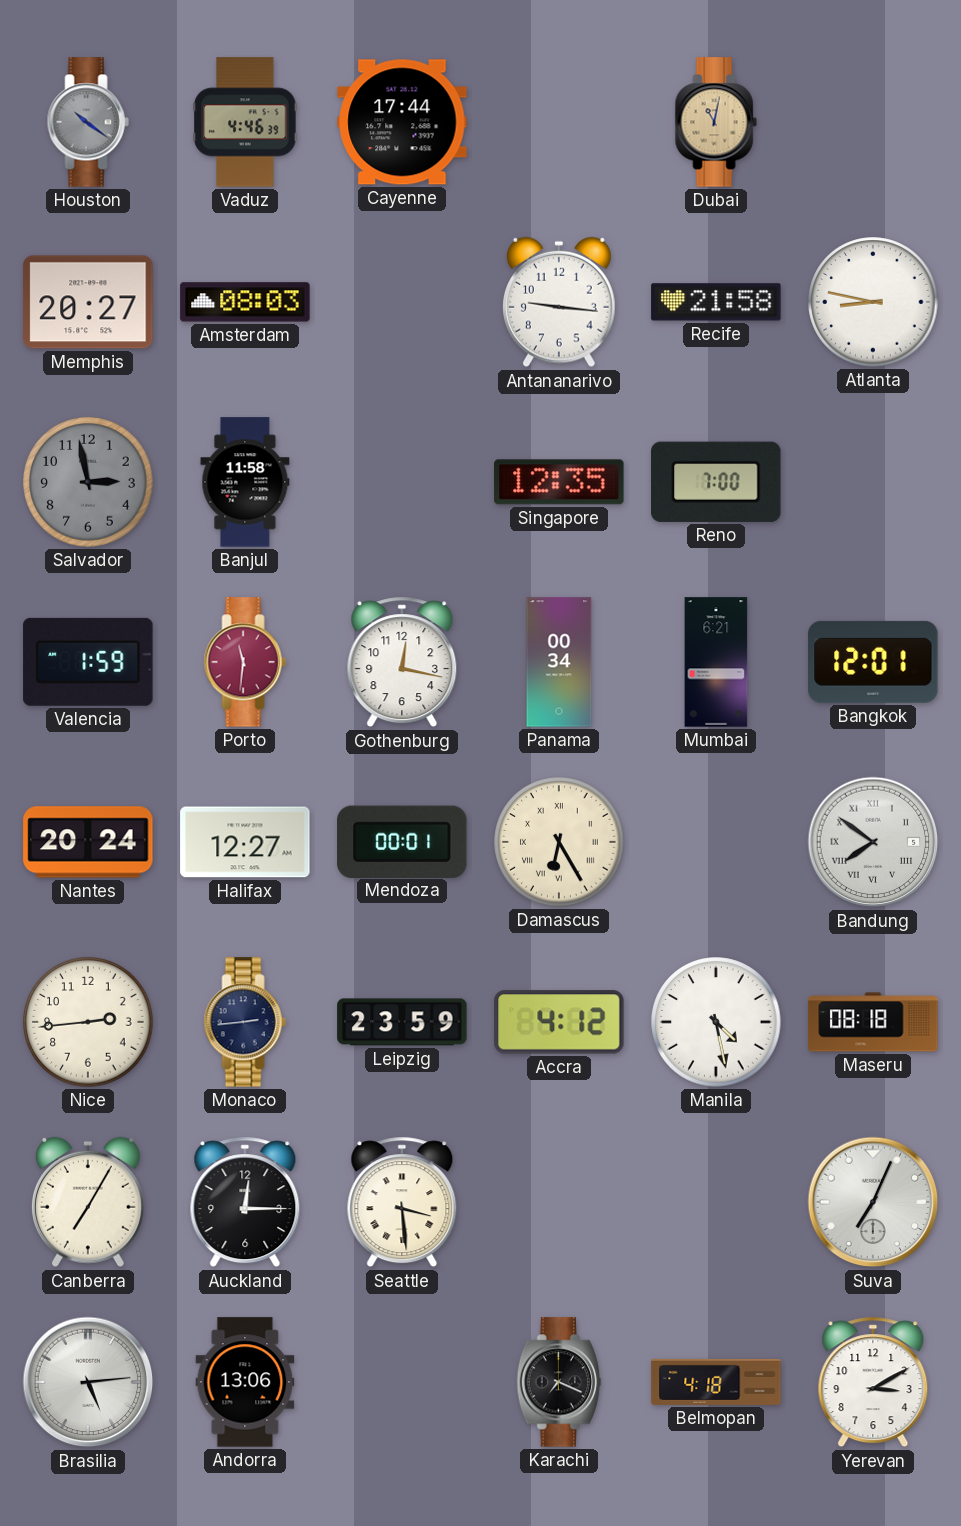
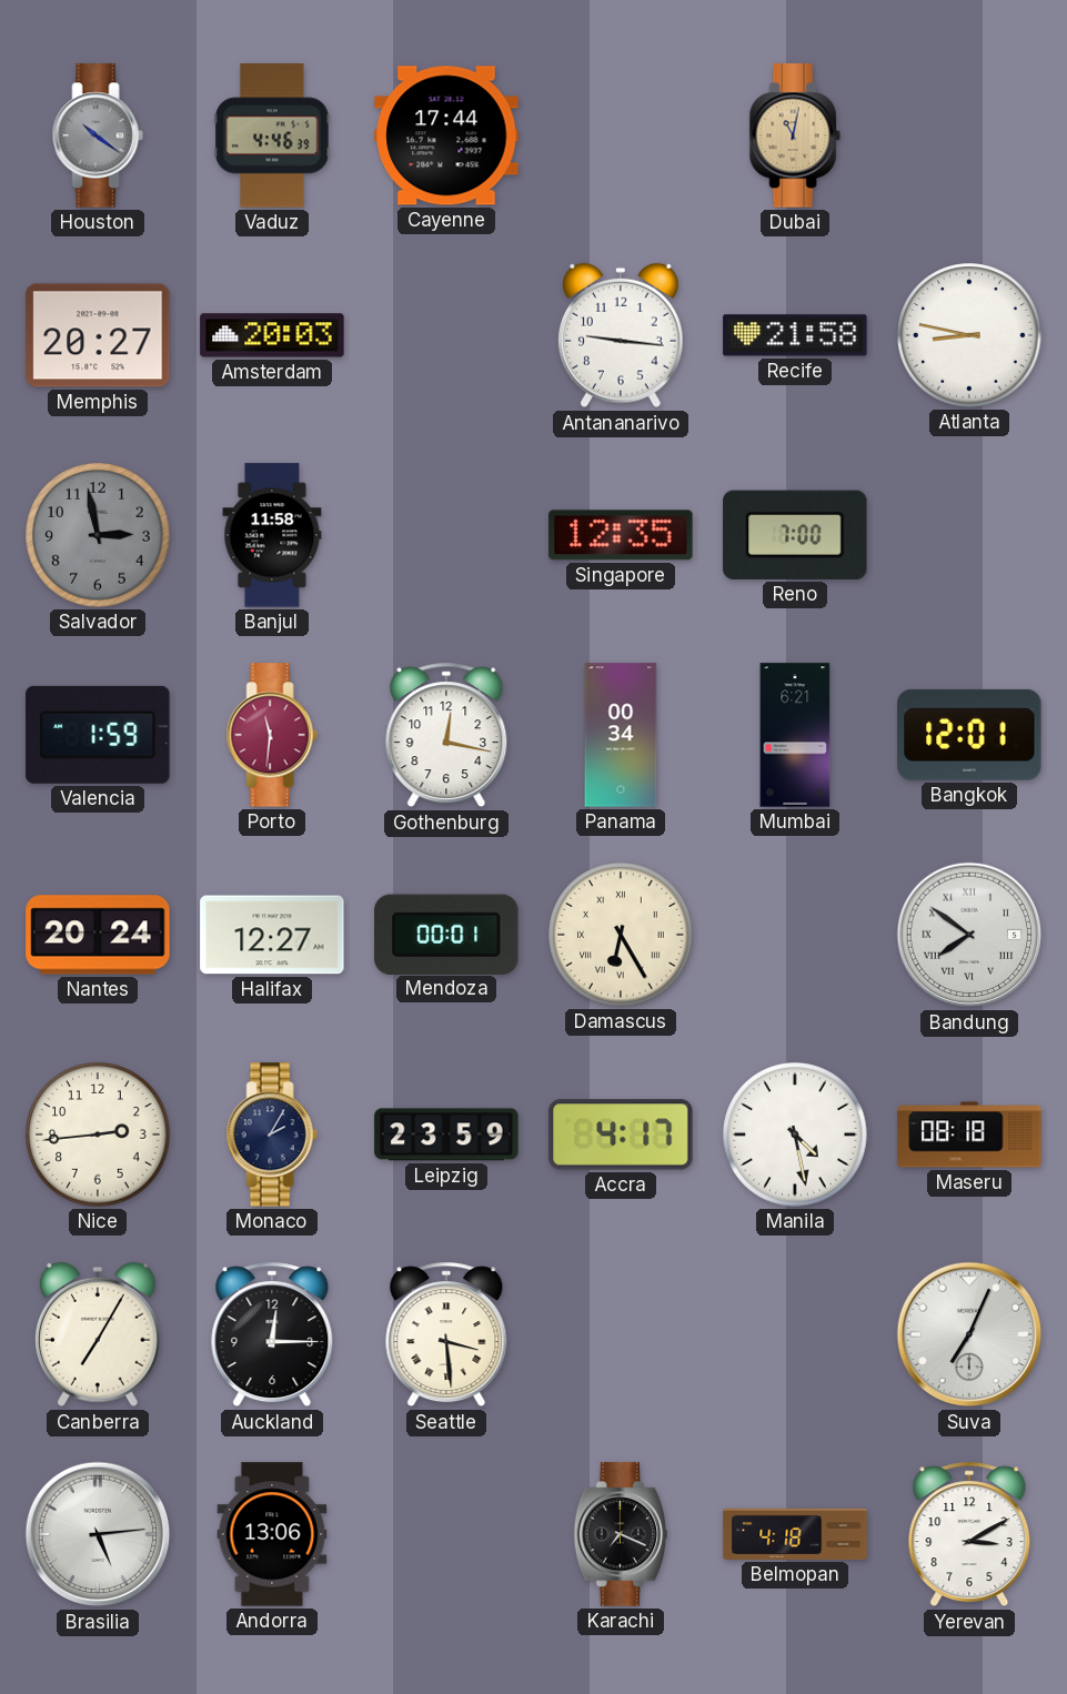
Amsterdam: 08:03 -> 20:03 (272, 335)
Monaco: 2:44 -> 2:05 (272, 1135)
Accra: 4:12 -> 4:17 (621, 1135)
